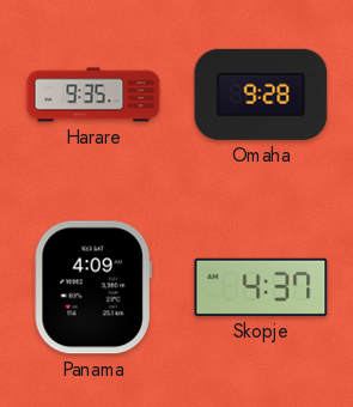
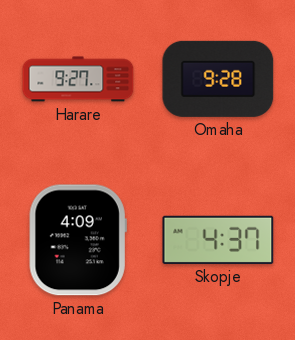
Harare: 9:35 -> 9:27 (78, 79)
